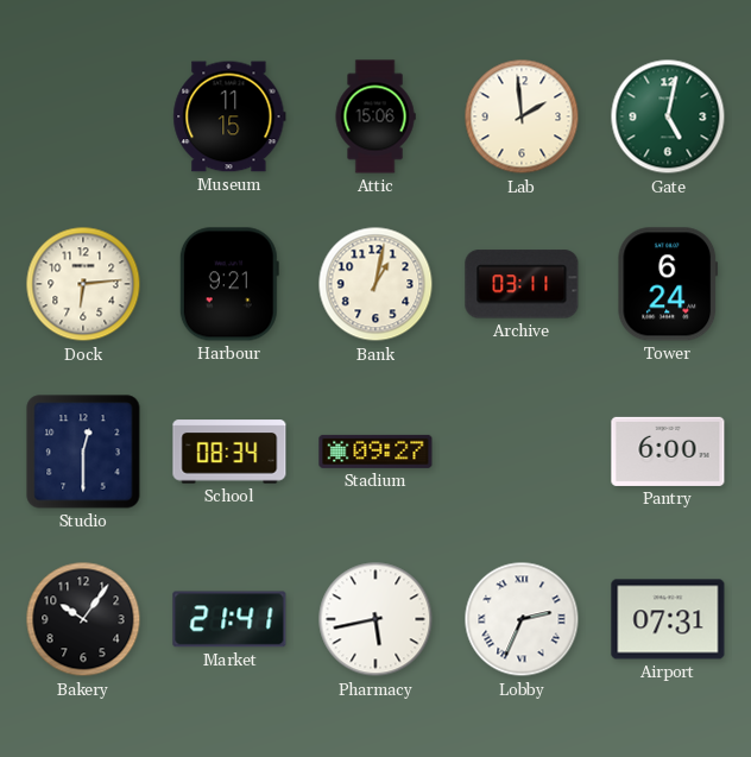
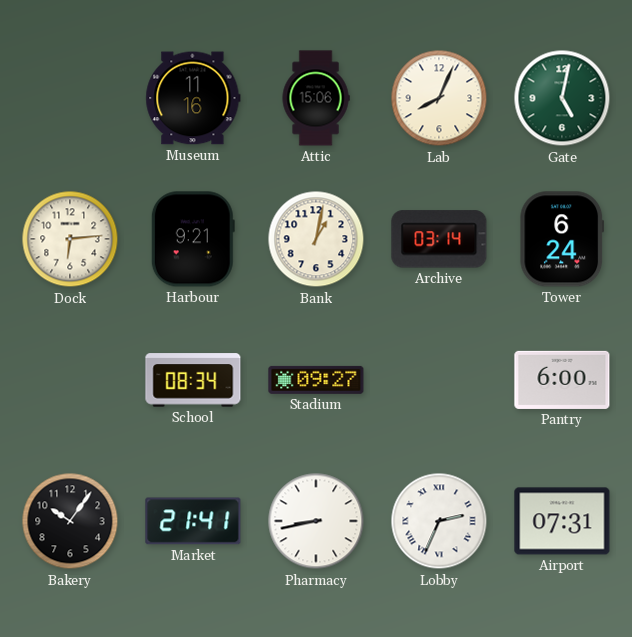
Museum: 11:15 -> 11:16 (193, 98)
Lab: 1:59 -> 8:04 (439, 98)
Archive: 03:11 -> 03:14 (439, 239)
Studio: 12:30 -> none (83, 452)
Pharmacy: 5:43 -> 8:43 (316, 521)
